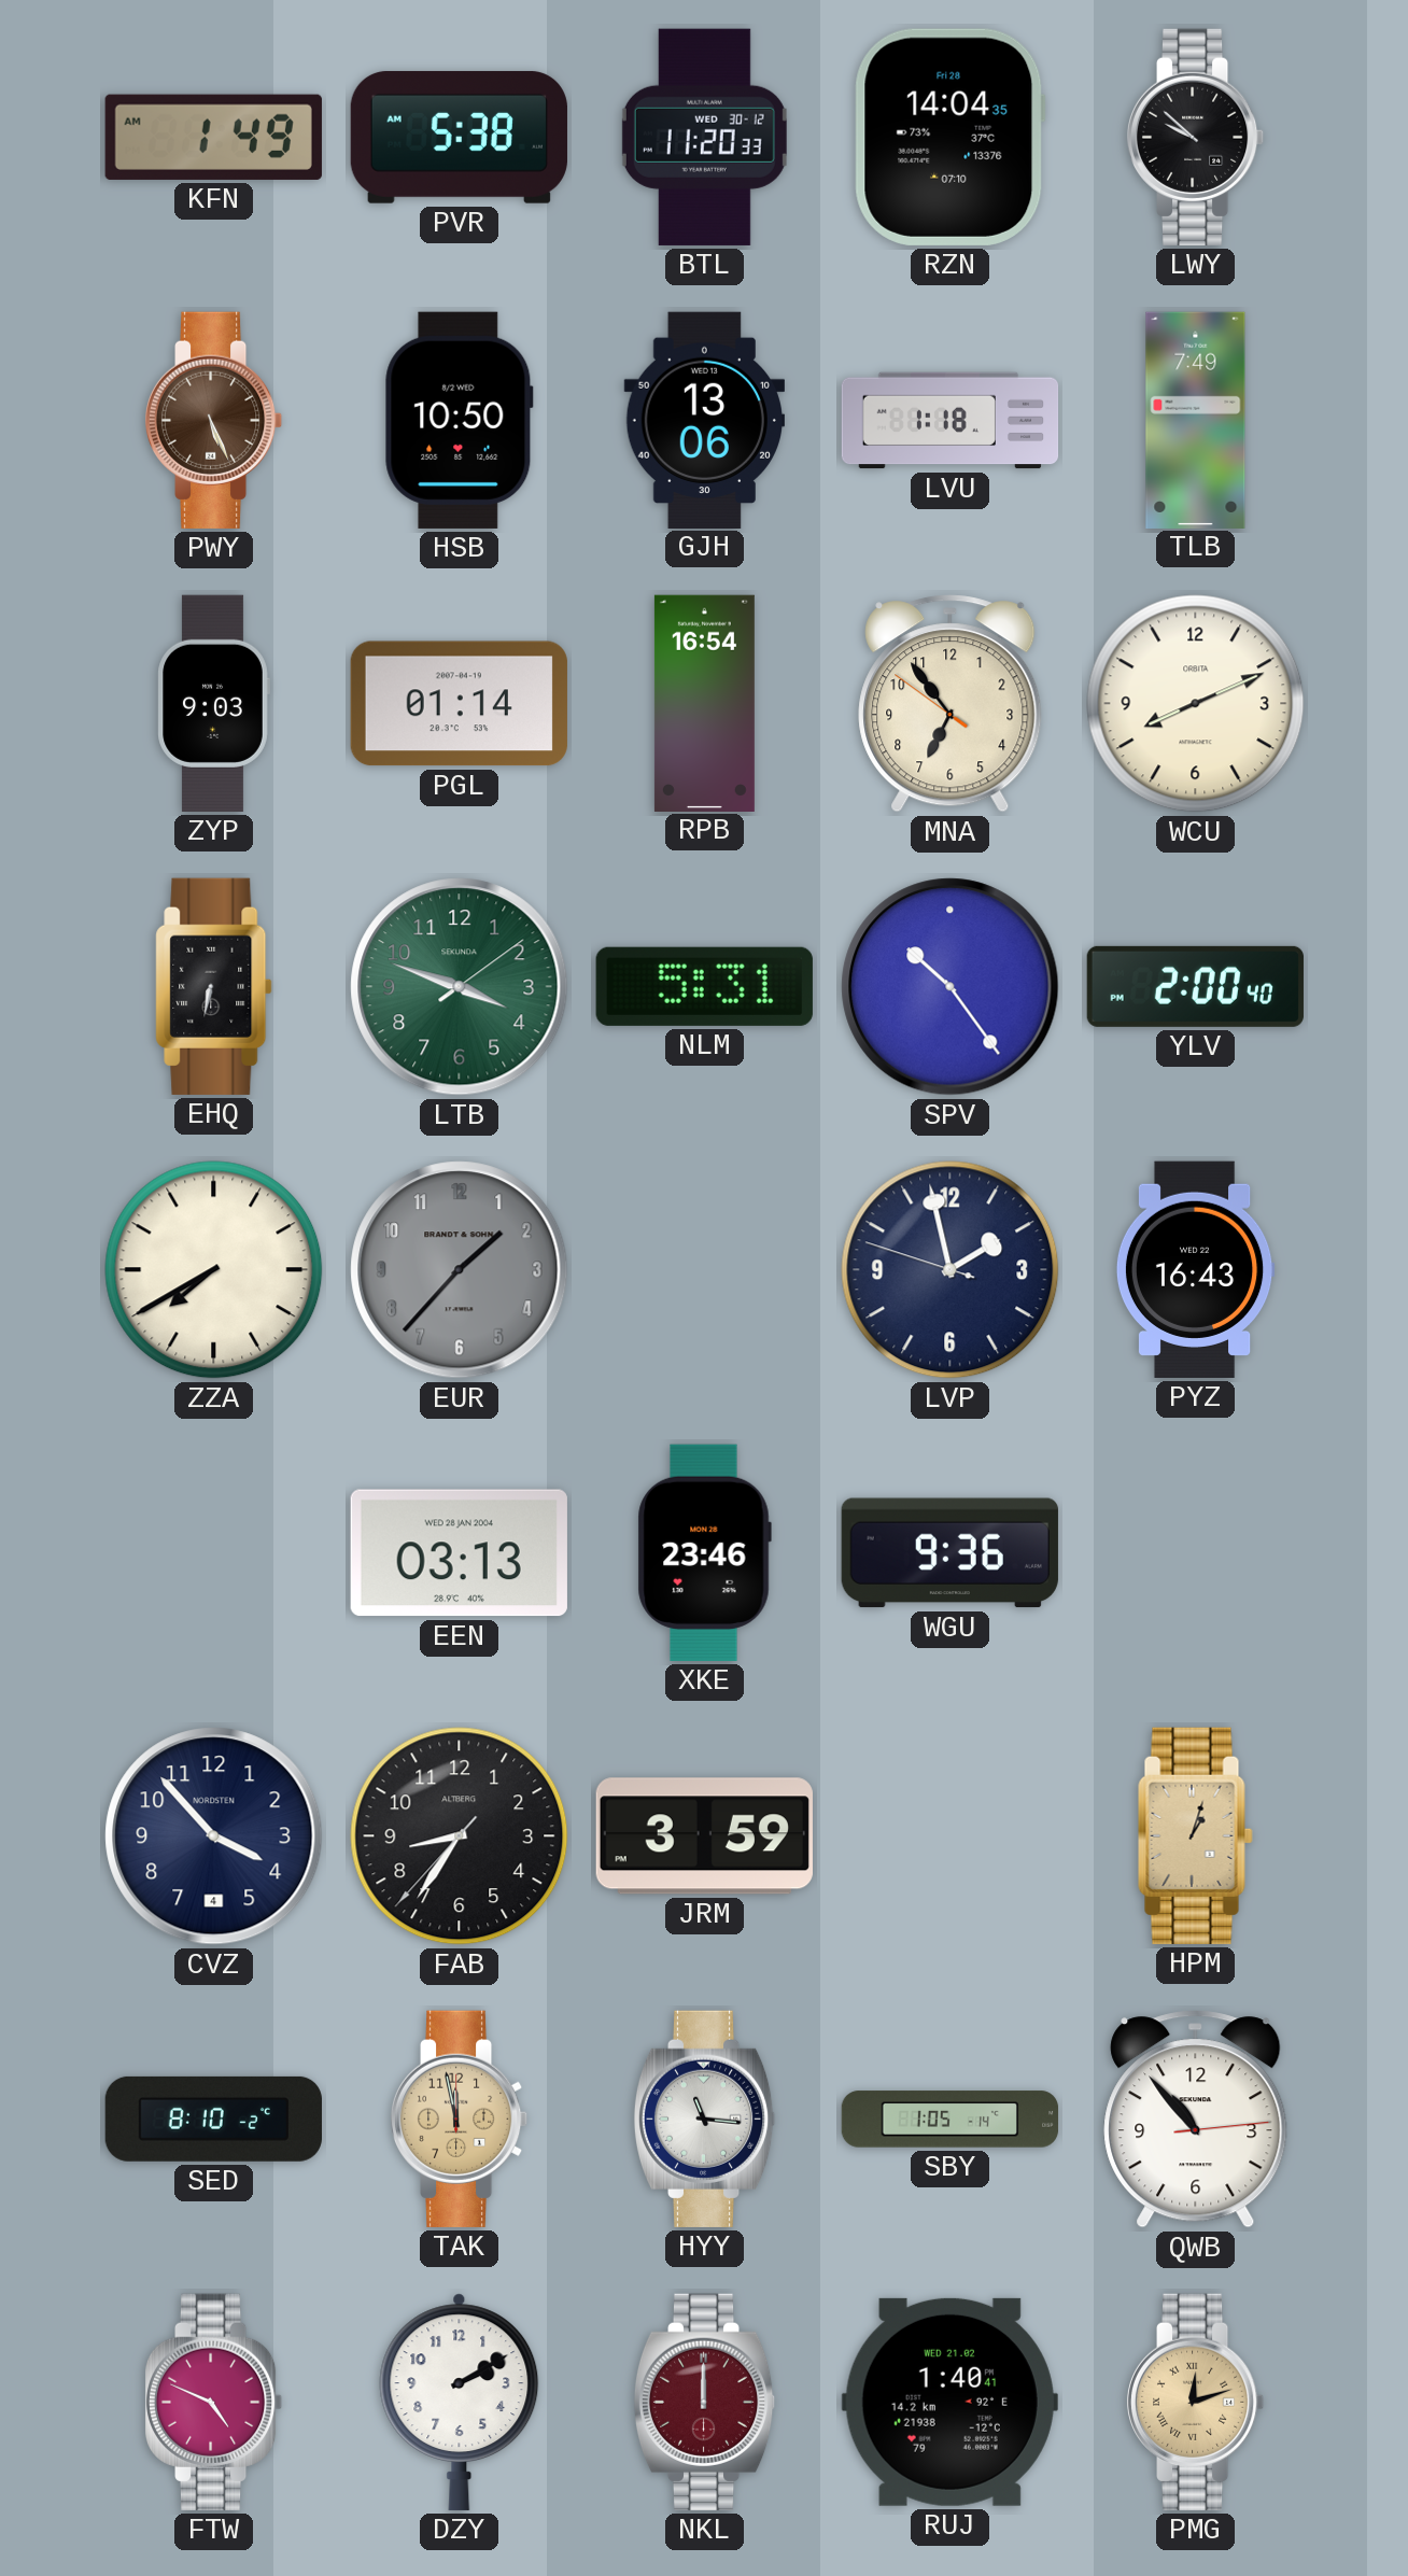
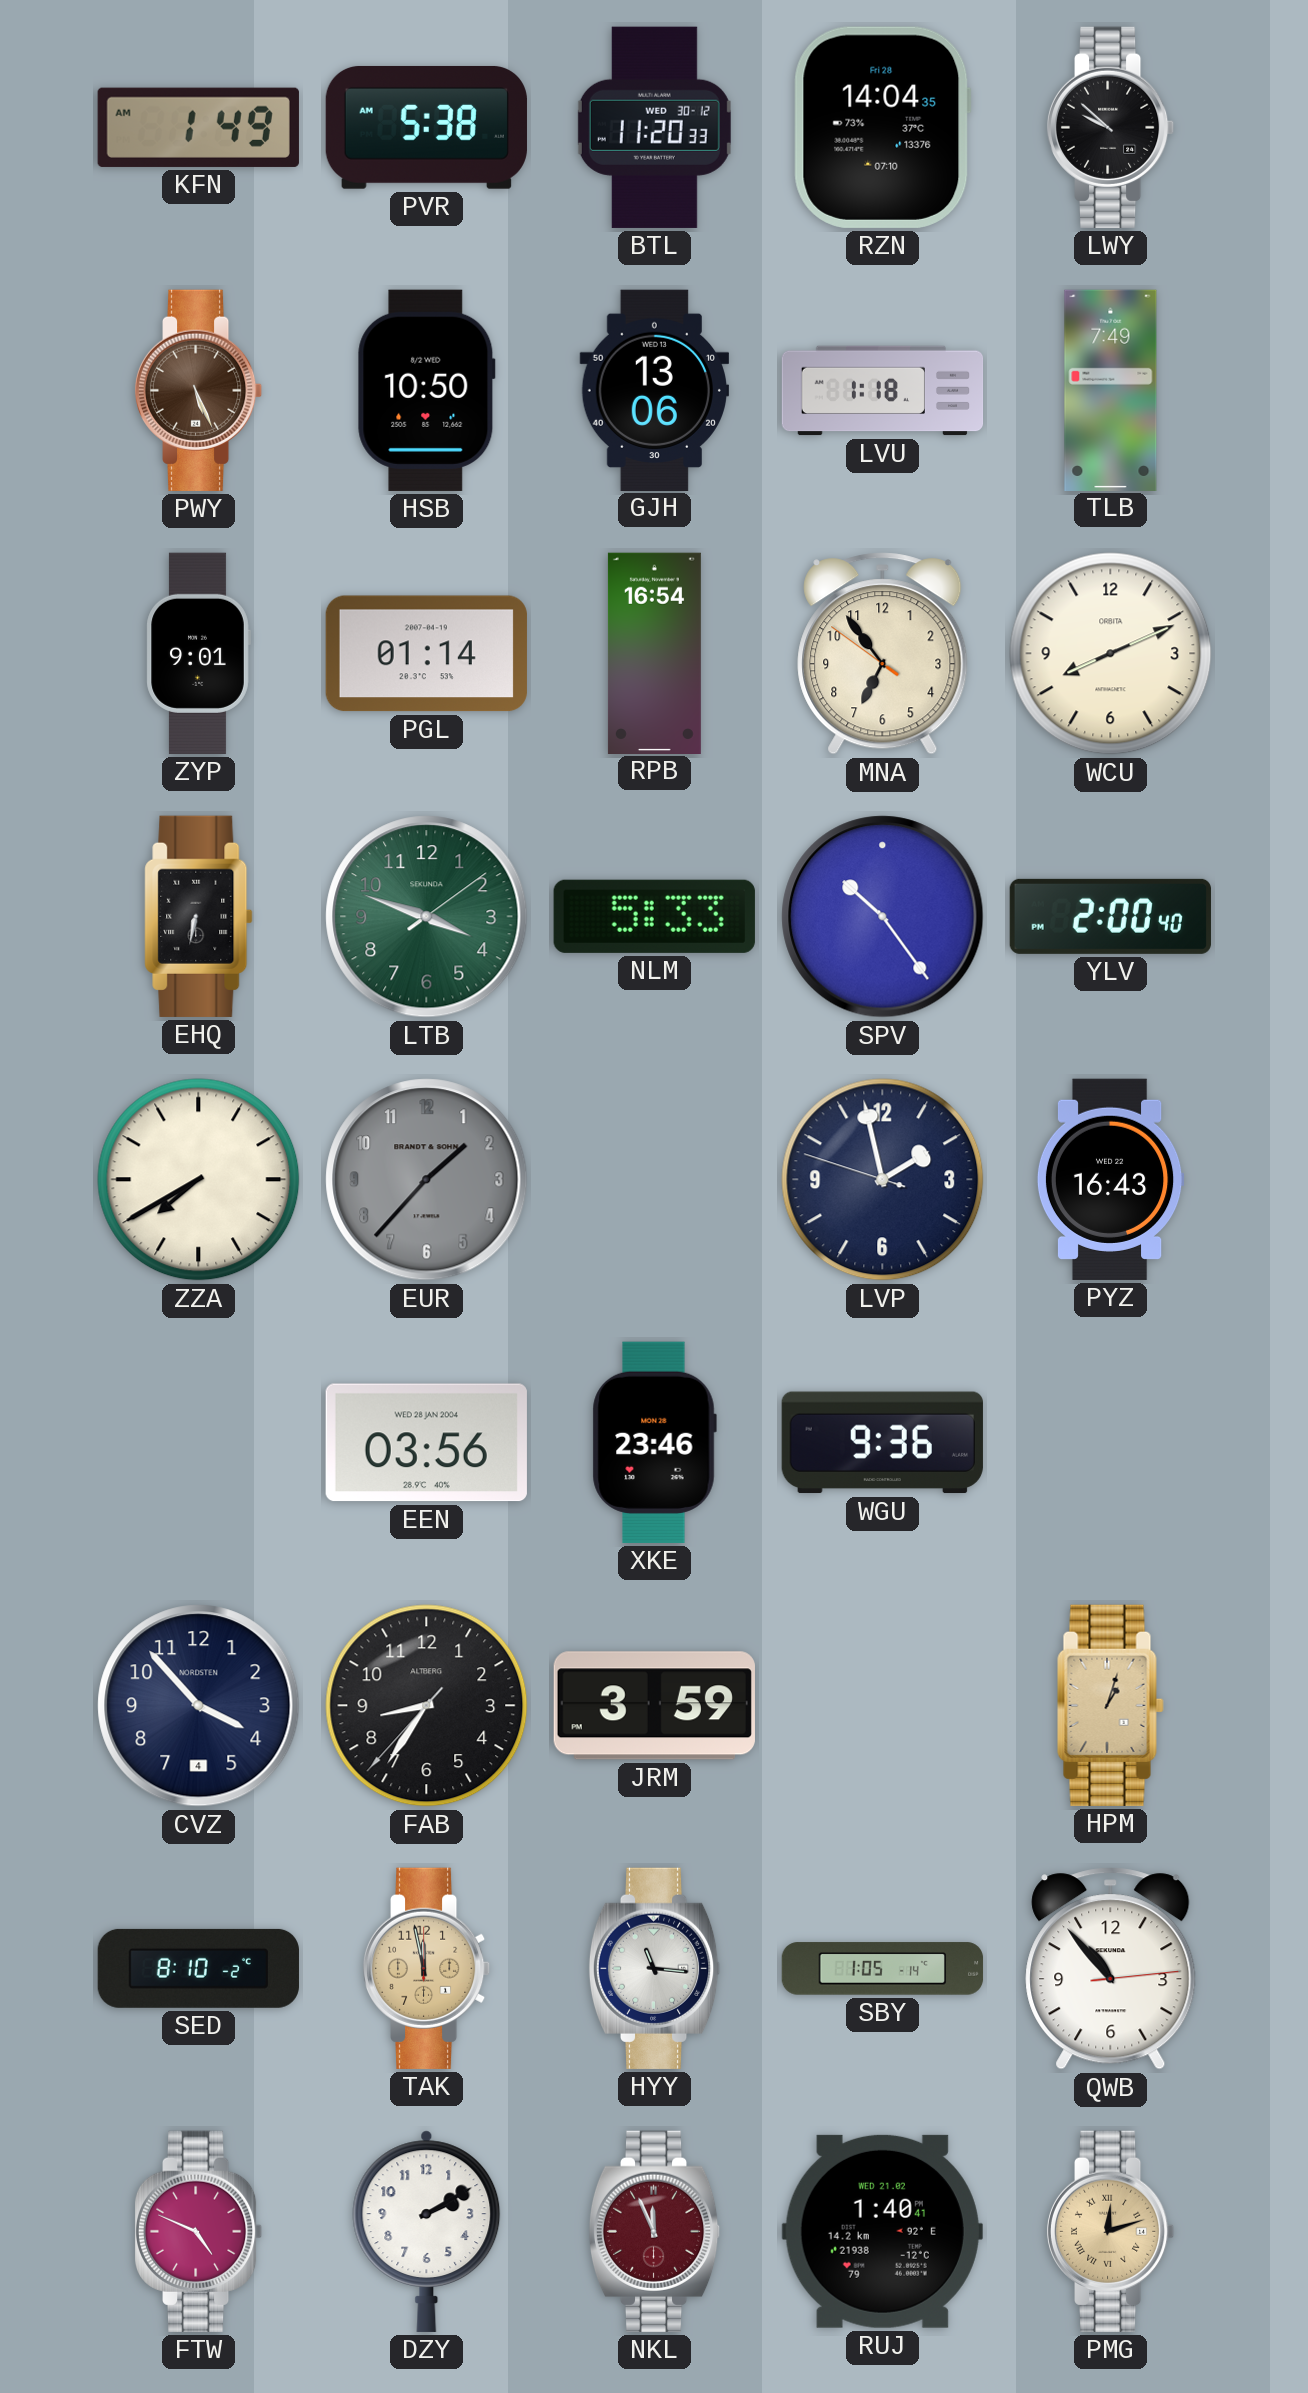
ZYP: 9:03 -> 9:01 (198, 653)
NLM: 5:31 -> 5:33 (654, 916)
EEN: 03:13 -> 03:56 (426, 1443)
NKL: 12:00 -> 11:56 (655, 2231)
